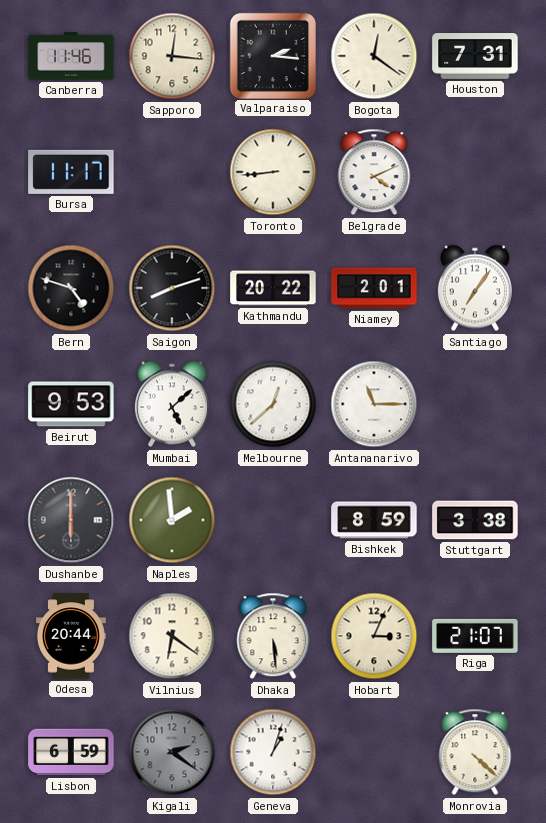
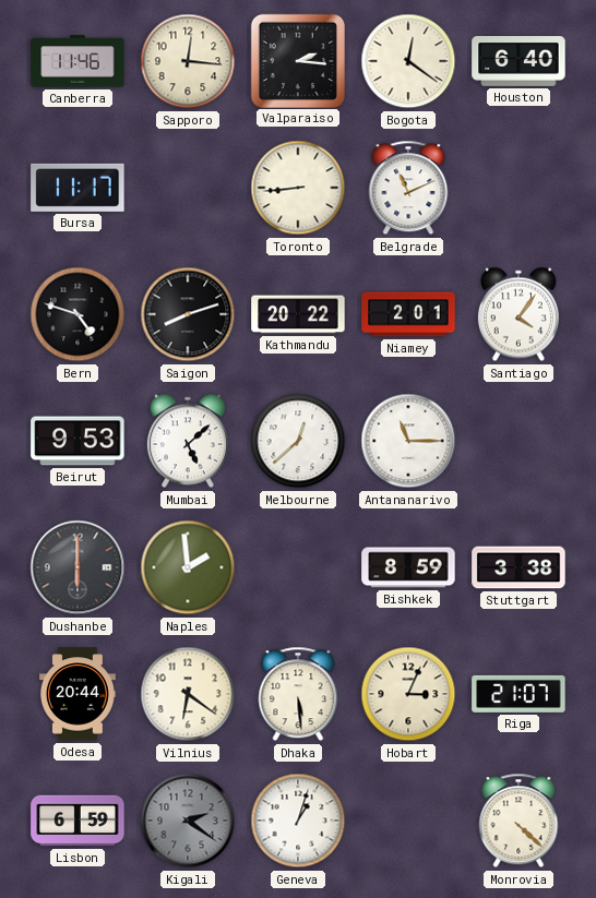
Houston: 7:31 -> 6:40 (518, 62)
Belgrade: 4:11 -> 11:11 (408, 188)
Santiago: 7:06 -> 4:06 (518, 314)
